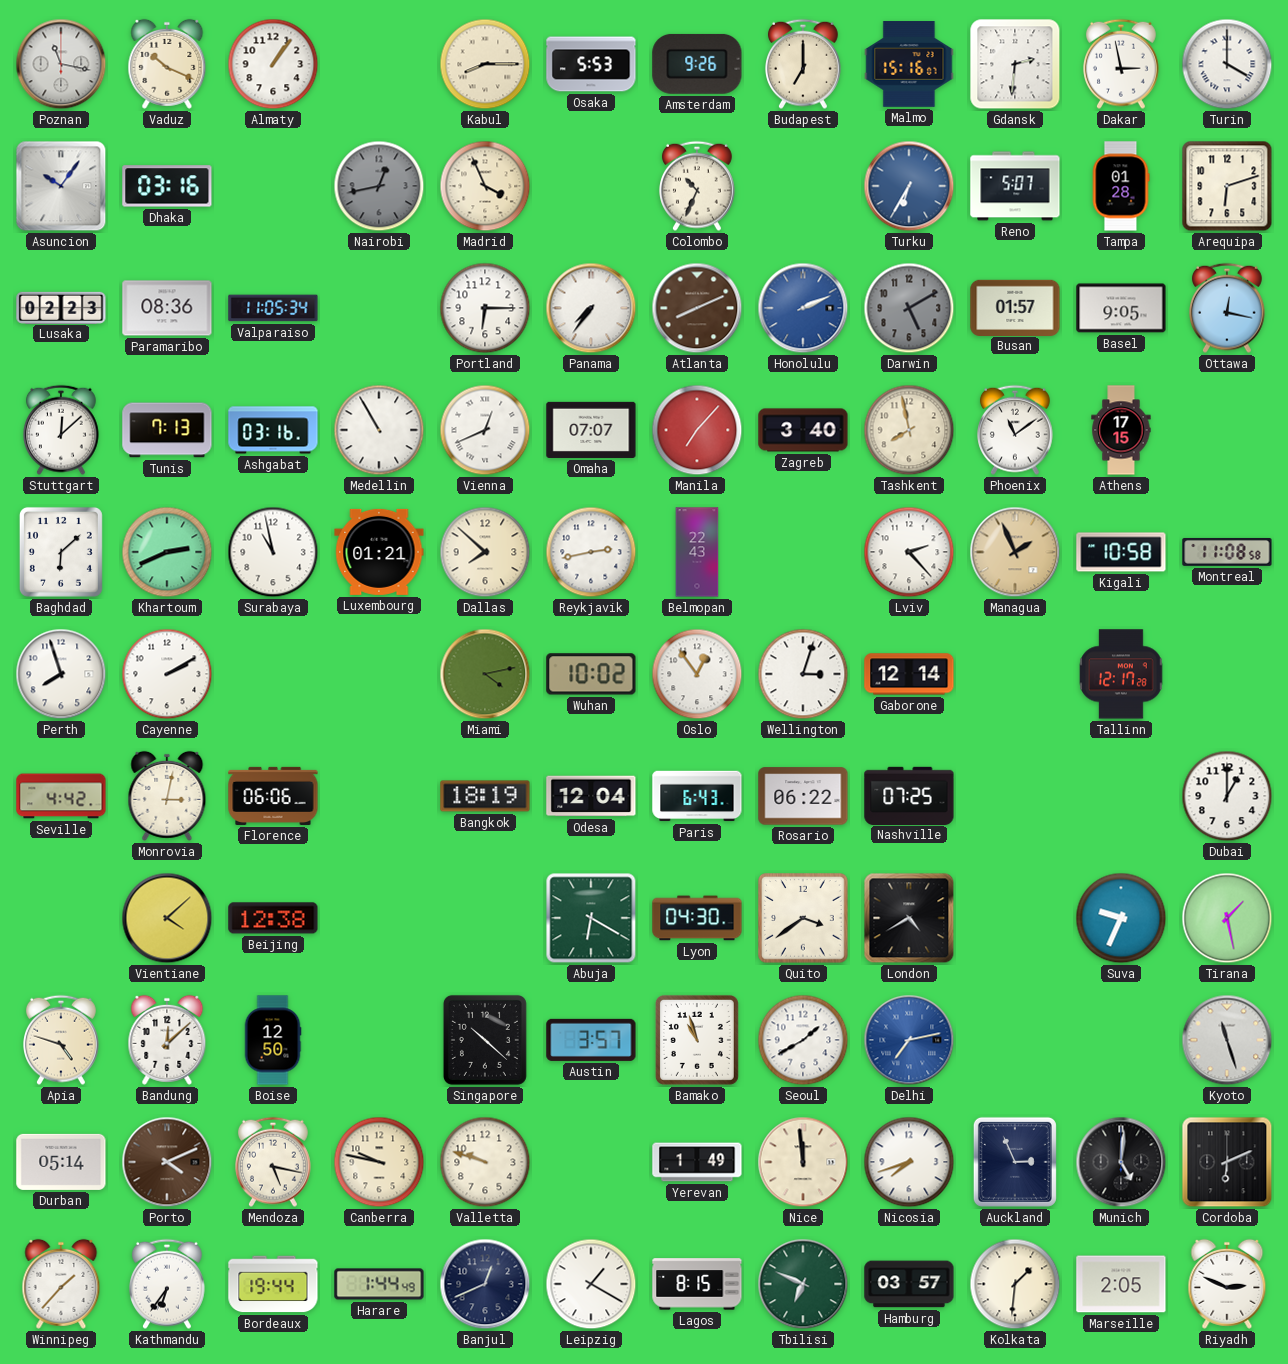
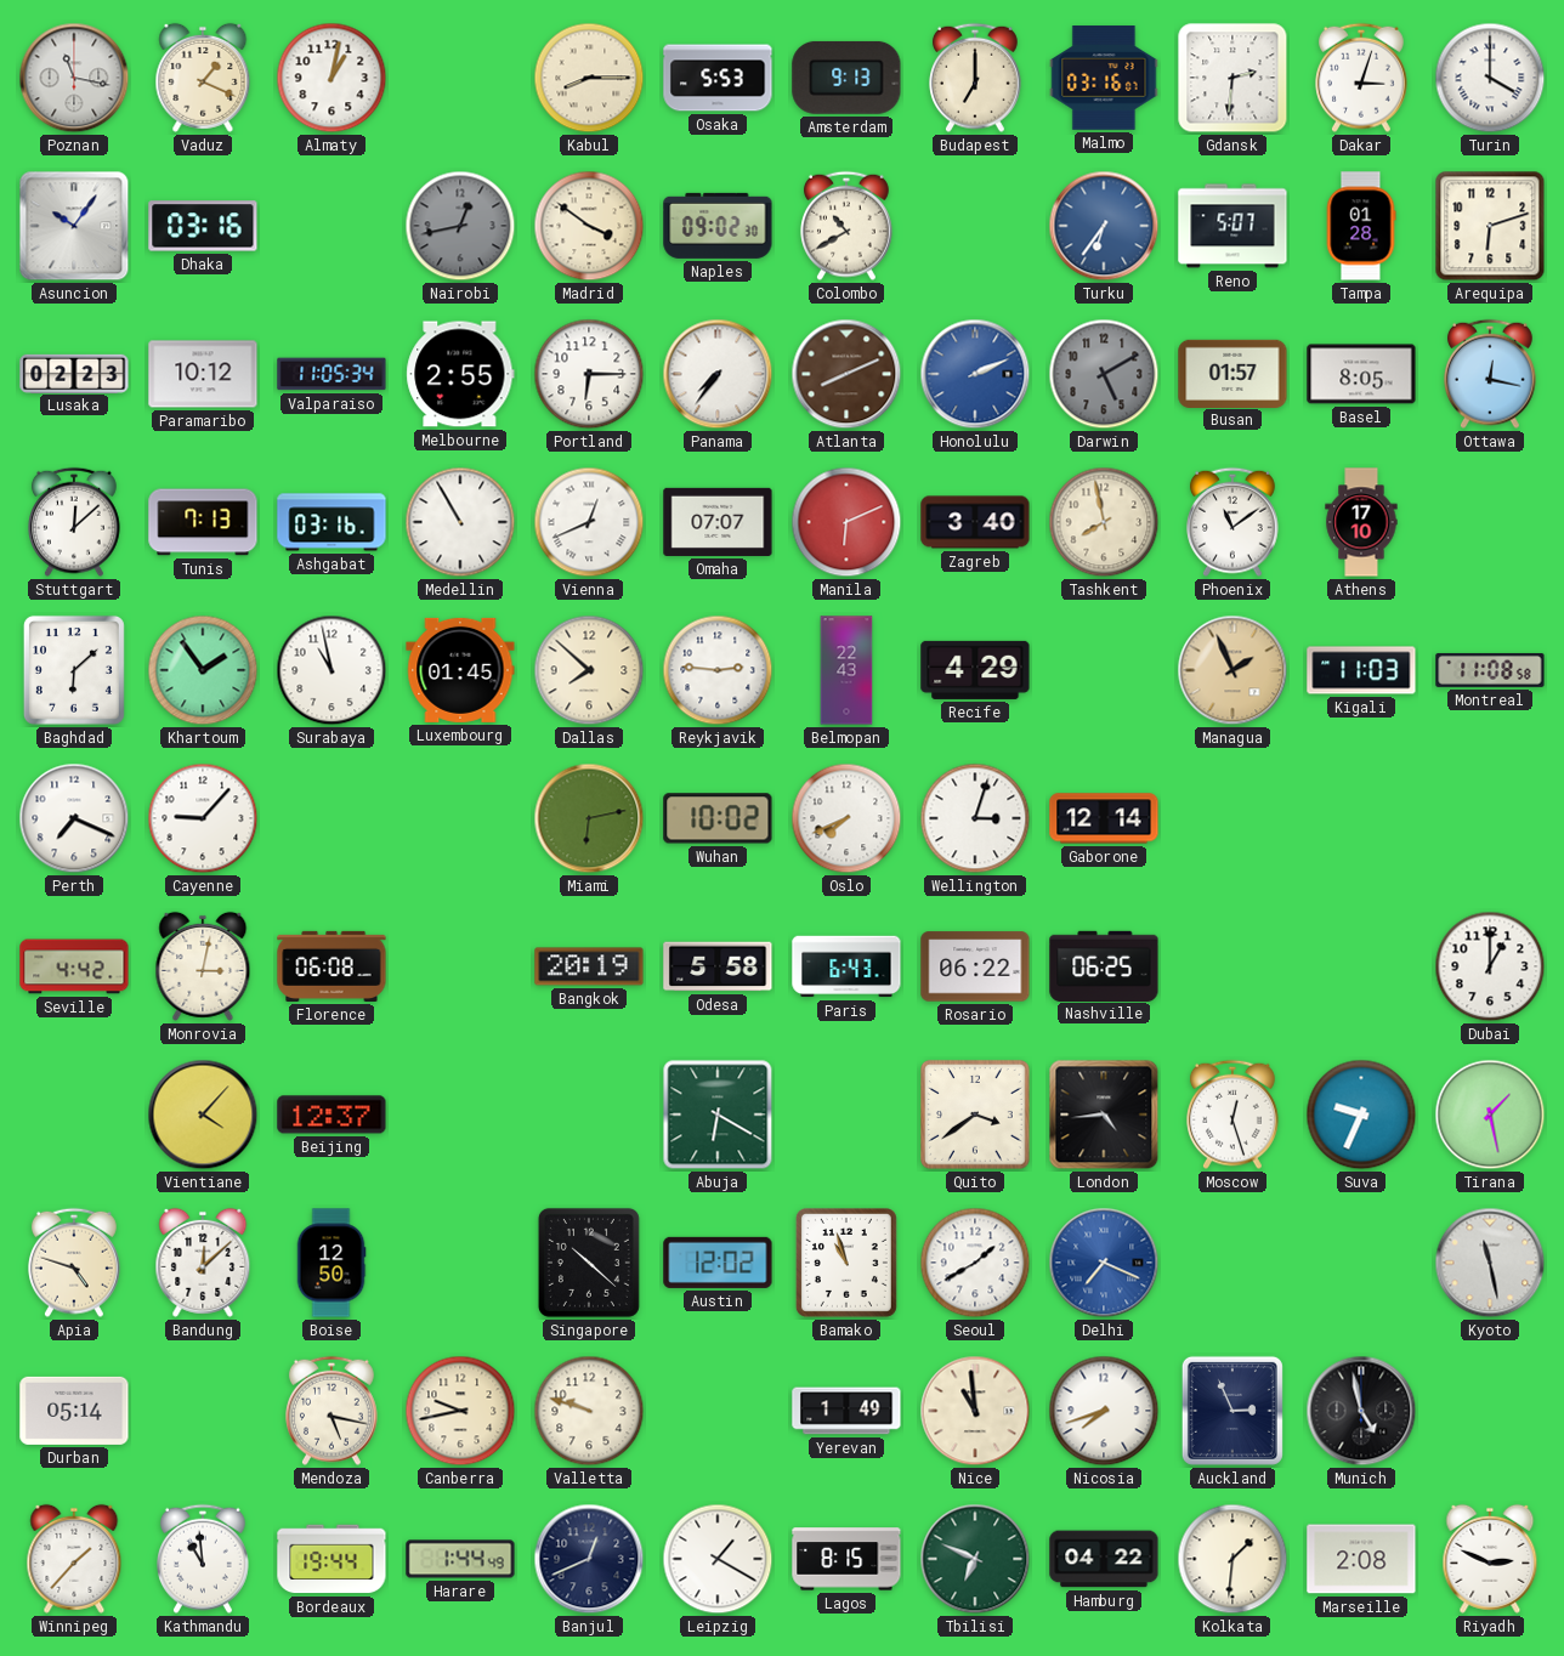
Vaduz: 10:19 -> 1:19 (203, 78)
Almaty: 1:06 -> 1:02 (331, 78)
Amsterdam: 9:26 -> 9:13 (846, 78)
Malmo: 15:16 -> 03:16 (1104, 78)
Dakar: 2:58 -> 3:03 (1362, 78)
Madrid: 3:56 -> 3:51 (589, 226)
Naples: none -> 09:02 (718, 226)
Colombo: 10:34 -> 10:40 (848, 226)
Turku: 6:35 -> 6:36 (1104, 226)
Paramaribo: 08:36 -> 10:12 (203, 374)
Melbourne: none -> 2:55 (460, 374)
Basel: 9:05 -> 8:05 (1361, 374)
Manila: 7:07 -> 6:11 (846, 522)
Athens: 17:15 -> 17:10 (1361, 522)
Khartoum: 2:41 -> 1:54 (203, 670)
Luxembourg: 01:21 -> 01:45 (460, 670)
Reykjavik: 2:43 -> 2:46 (718, 670)
Recife: none -> 4:29 (975, 670)
Lviv: 2:23 -> none (909, 552)
Kigali: 10:58 -> 11:03 (1361, 670)
Perth: 7:57 -> 7:19 (74, 818)
Cayenne: 2:10 -> 9:07 (203, 818)
Miami: 4:13 -> 6:13 (589, 818)
Oslo: 12:54 -> 7:41 (846, 818)
Tallinn: 12:17 -> none (1121, 674)
Florence: 06:06 -> 06:08 (331, 966)
Bangkok: 18:19 -> 20:19 (589, 966)
Odesa: 12:04 -> 5:58 (718, 966)
Nashville: 07:25 -> 06:25 (1104, 965)
Vientiane: 4:08 -> 4:07 (203, 1115)
Beijing: 12:38 -> 12:37 (331, 1115)
Lyon: 04:30 -> none (697, 918)
London: 4:40 -> 4:44 (1104, 1115)
Moscow: none -> 12:27 (1234, 1115)
Austin: 3:57 -> 12:02 (718, 1263)
Delhi: 7:13 -> 7:19 (1104, 1263)
Kyoto: 11:27 -> 11:28 (1490, 1263)
Porto: 4:11 -> none (167, 1162)
Canberra: 9:47 -> 9:43 (460, 1411)
Nice: 11:59 -> 10:59 (975, 1411)
Munich: 5:01 -> 4:58 (1361, 1411)
Cordoba: 6:11 -> none (1227, 1162)
Kathmandu: 6:36 -> 10:59 (204, 1559)
Hamburg: 03:57 -> 04:22 (1104, 1559)
Marseille: 2:05 -> 2:08 (1361, 1559)
